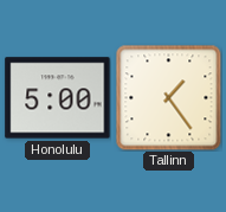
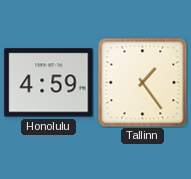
Honolulu: 5:00 -> 4:59 (49, 83)
